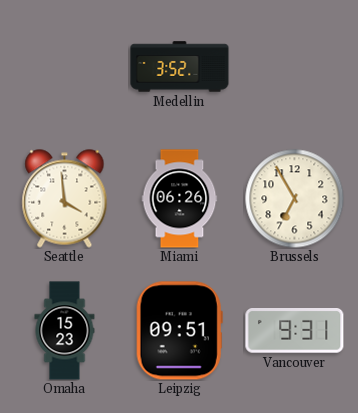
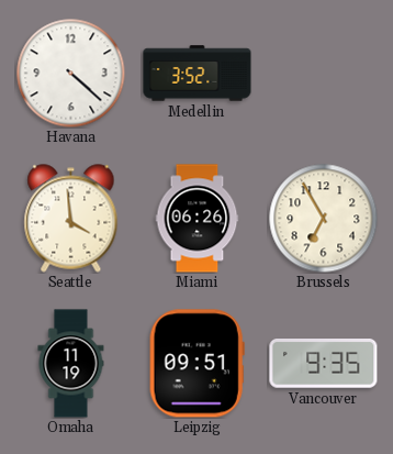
Havana: none -> 4:22 (71, 74)
Omaha: 15:23 -> 11:19 (71, 364)
Vancouver: 9:31 -> 9:35 (324, 364)
